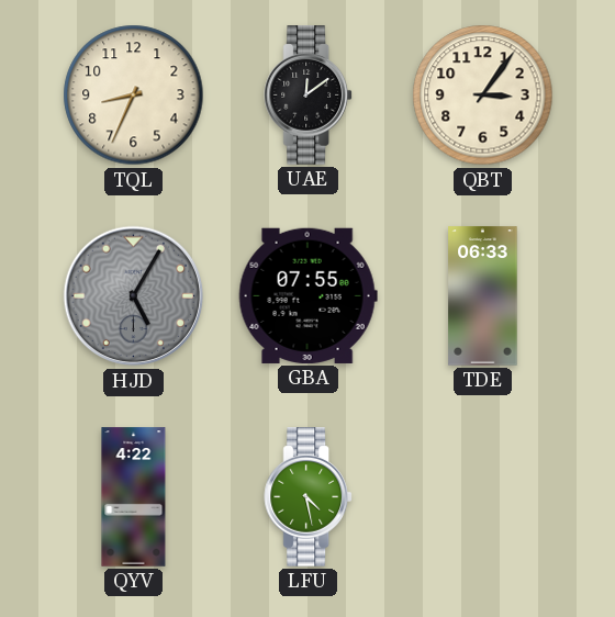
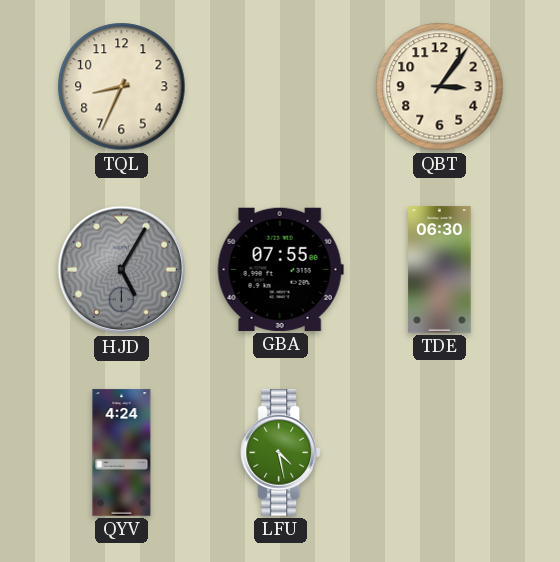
UAE: 12:09 -> none (309, 96)
TDE: 06:33 -> 06:30 (440, 270)
QYV: 4:22 -> 4:24 (122, 453)
